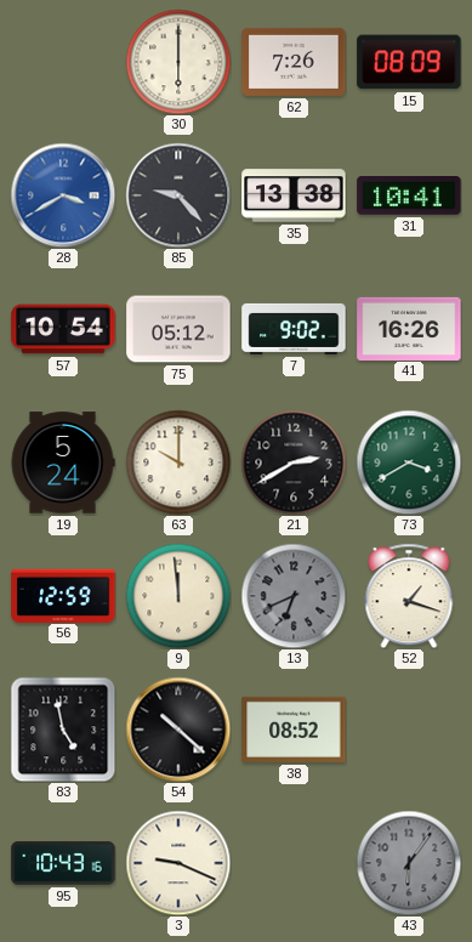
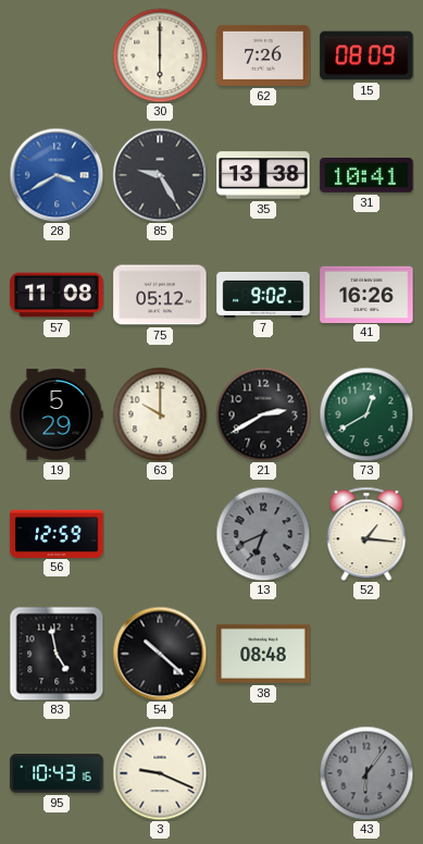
85: 9:23 -> 9:25 (160, 175)
57: 10:54 -> 11:08 (57, 295)
19: 5:24 -> 5:29 (57, 414)
73: 3:40 -> 12:40 (366, 414)
9: 11:59 -> none (178, 596)
52: 1:18 -> 1:16 (366, 534)
38: 08:52 -> 08:48 (263, 654)
